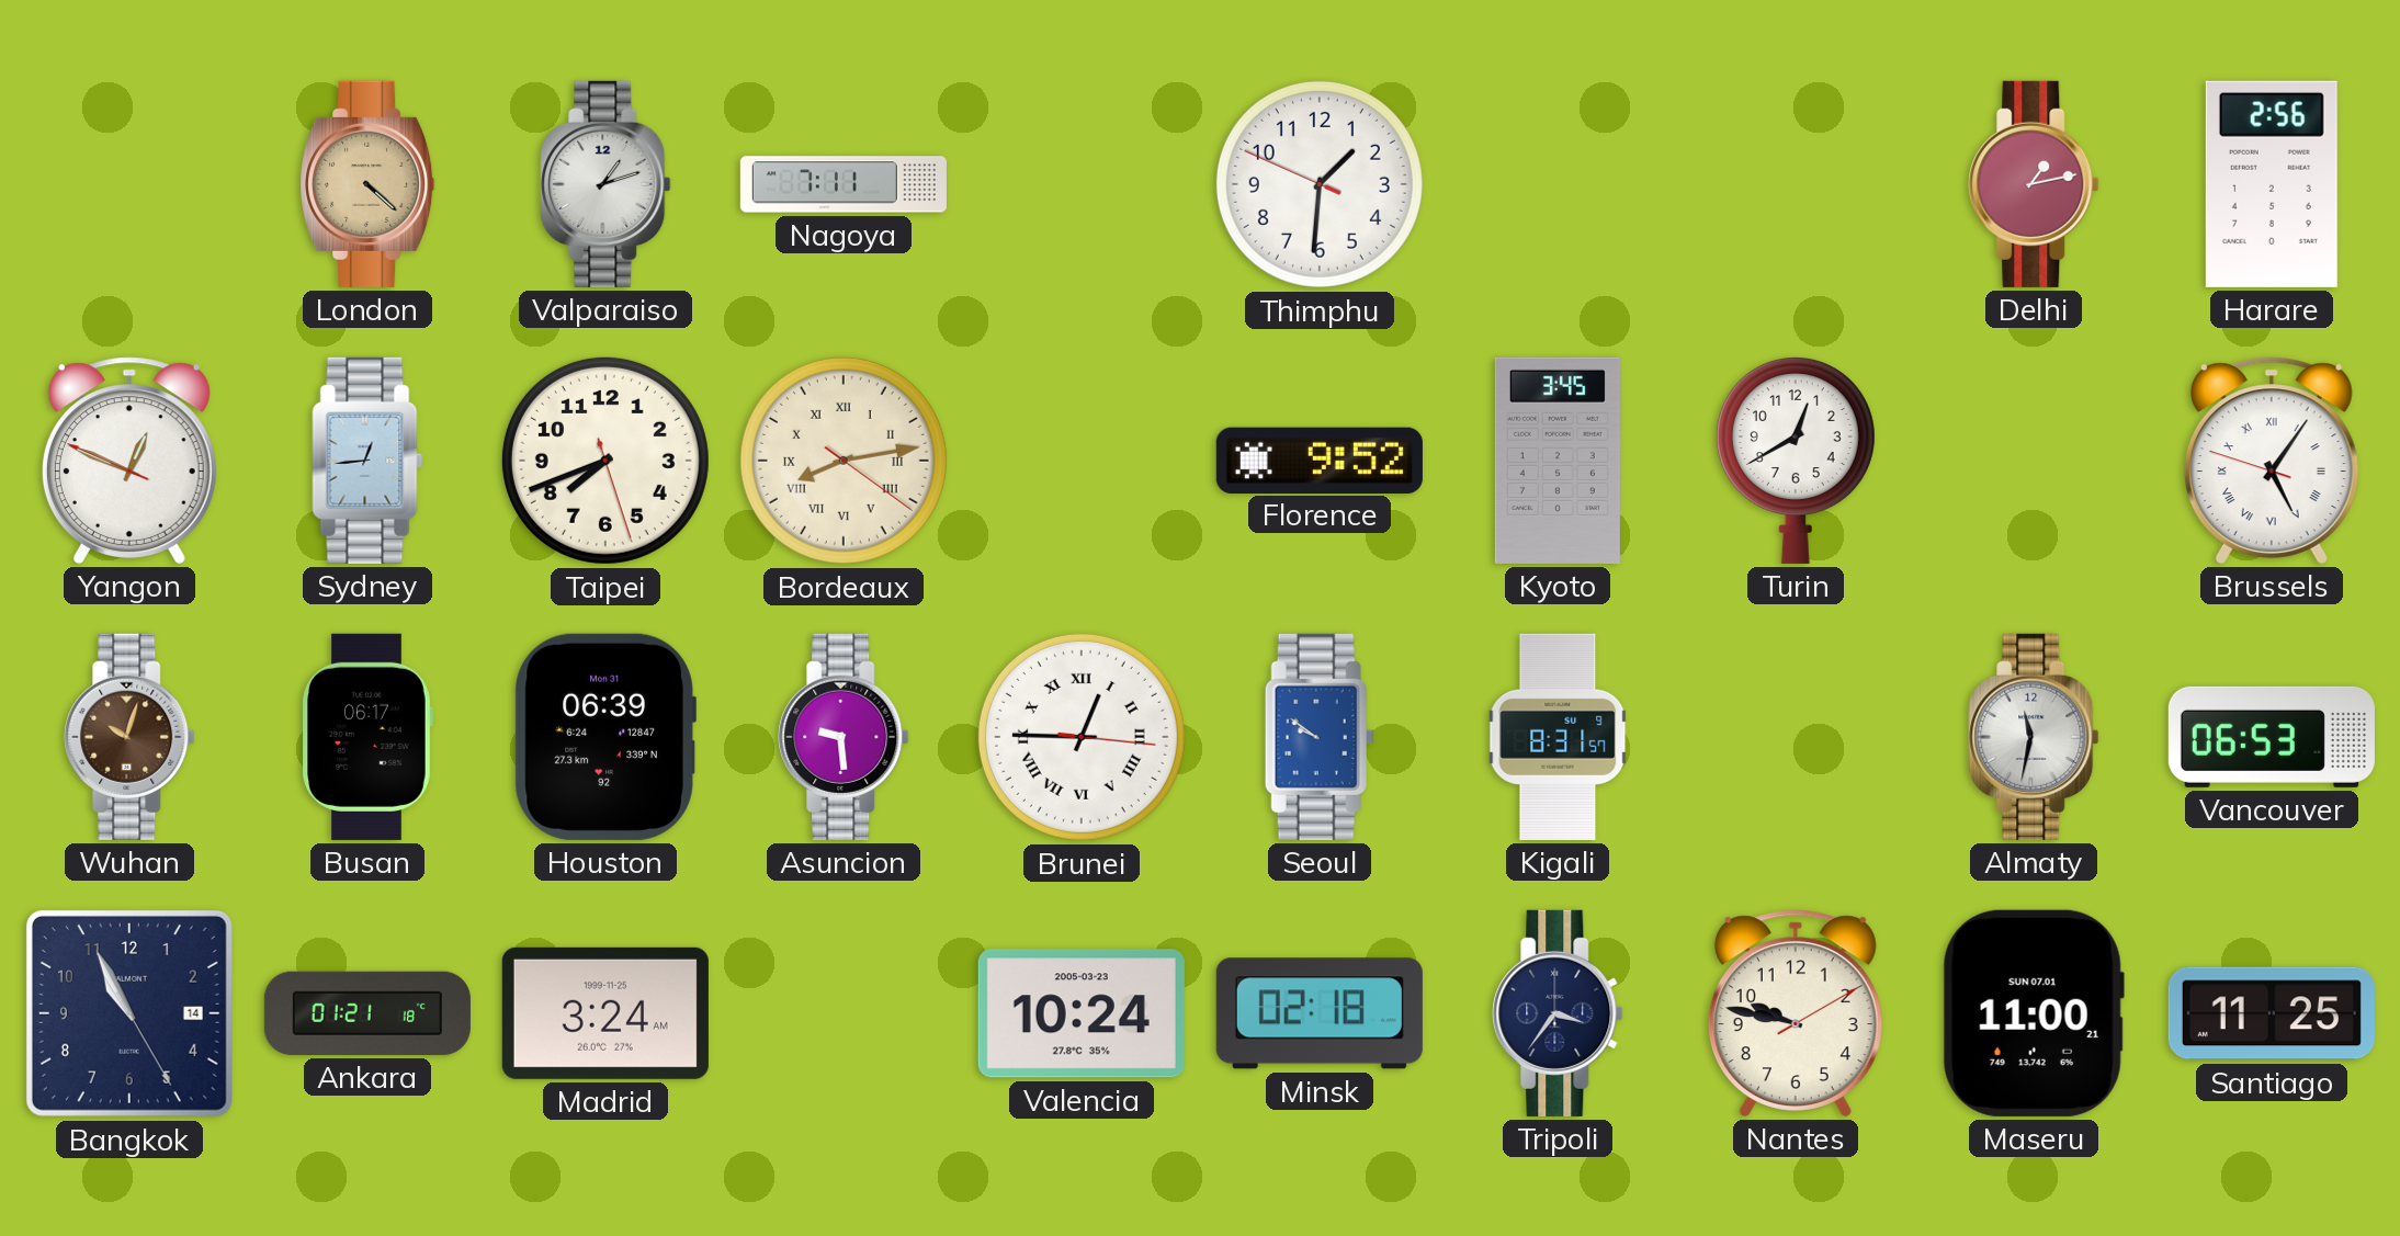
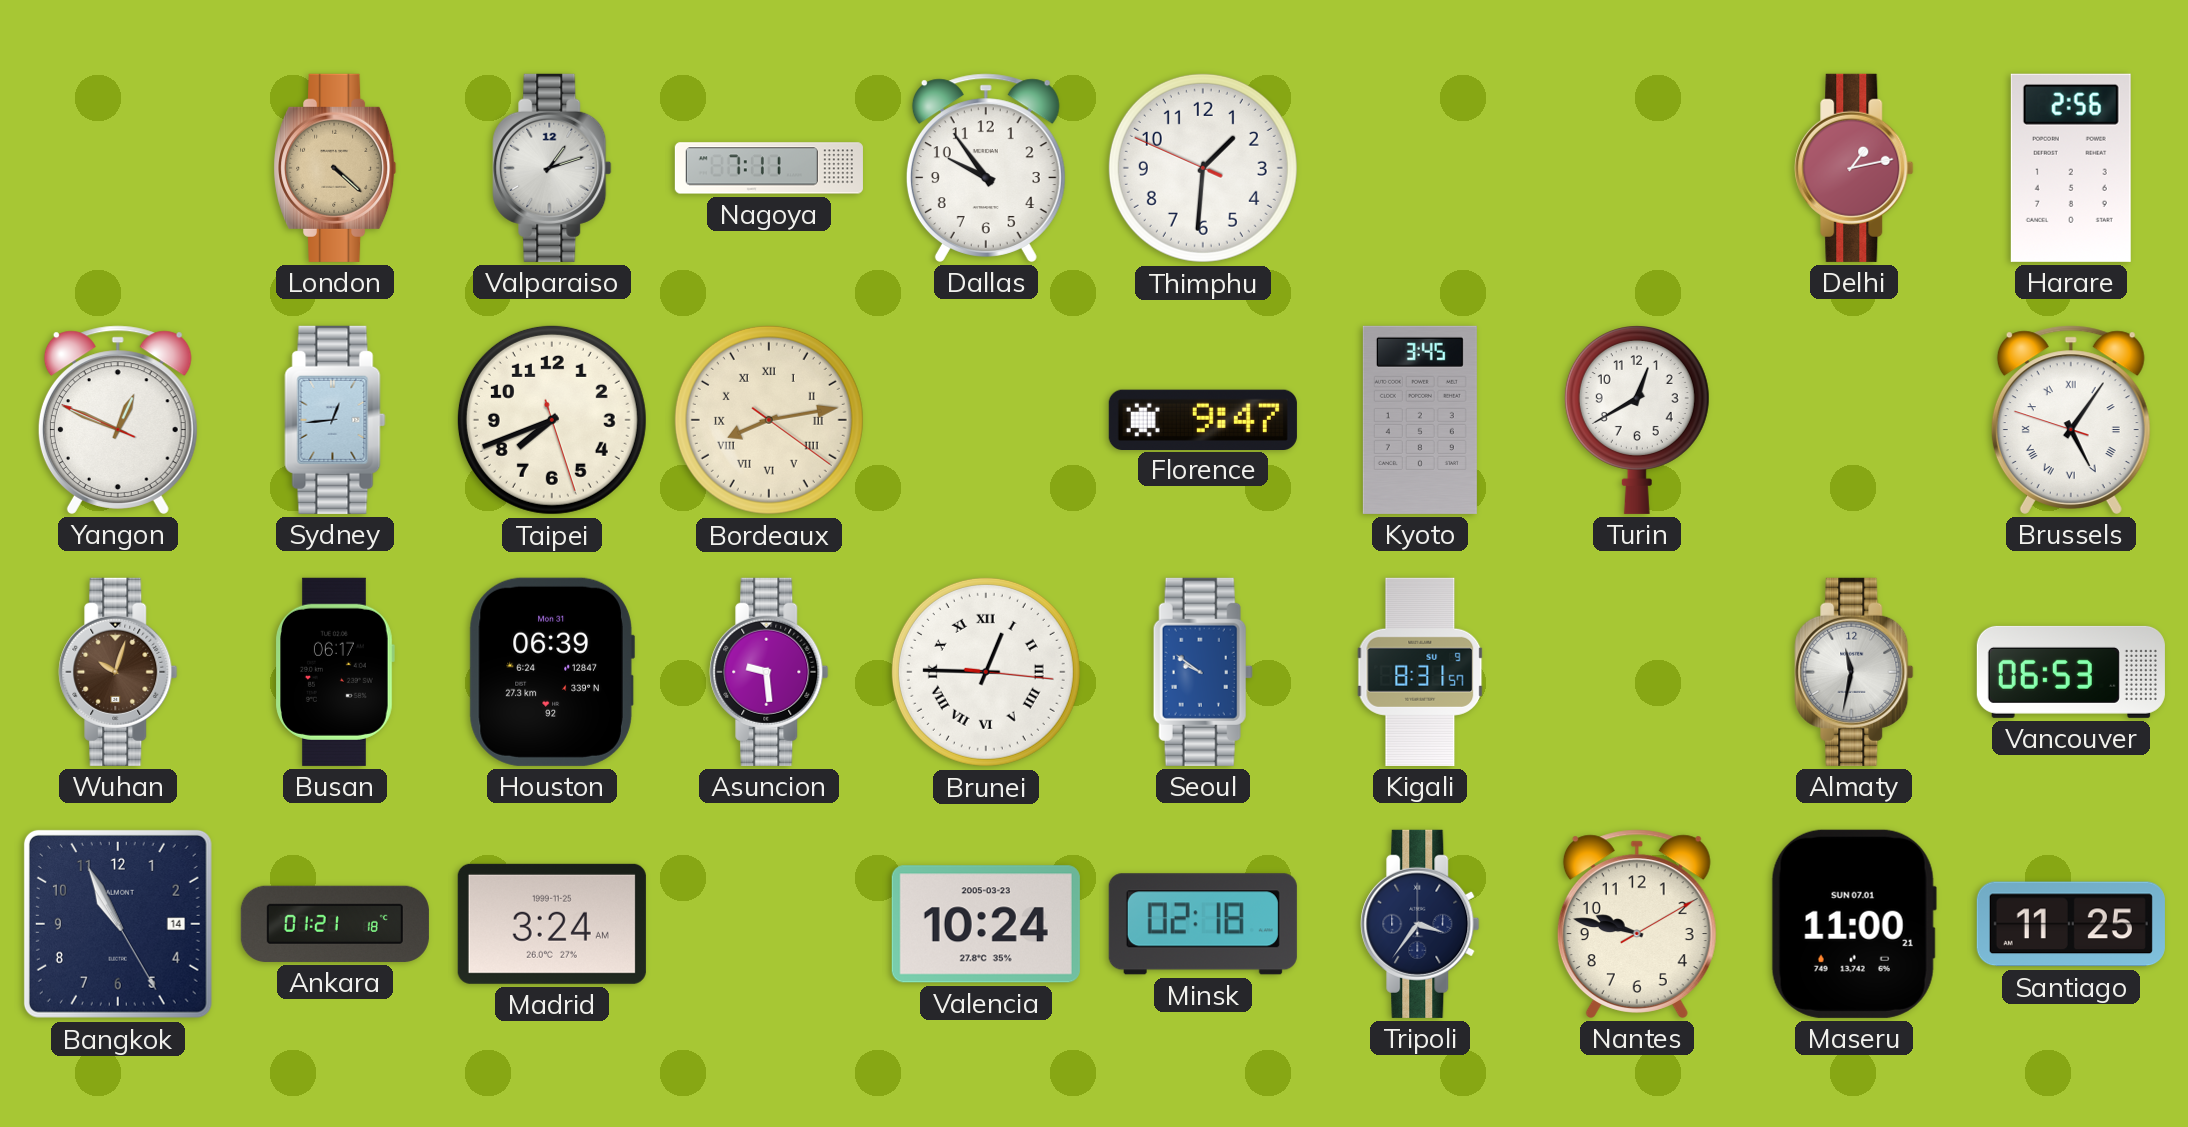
Dallas: none -> 9:54 (986, 168)
Florence: 9:52 -> 9:47 (1203, 419)
